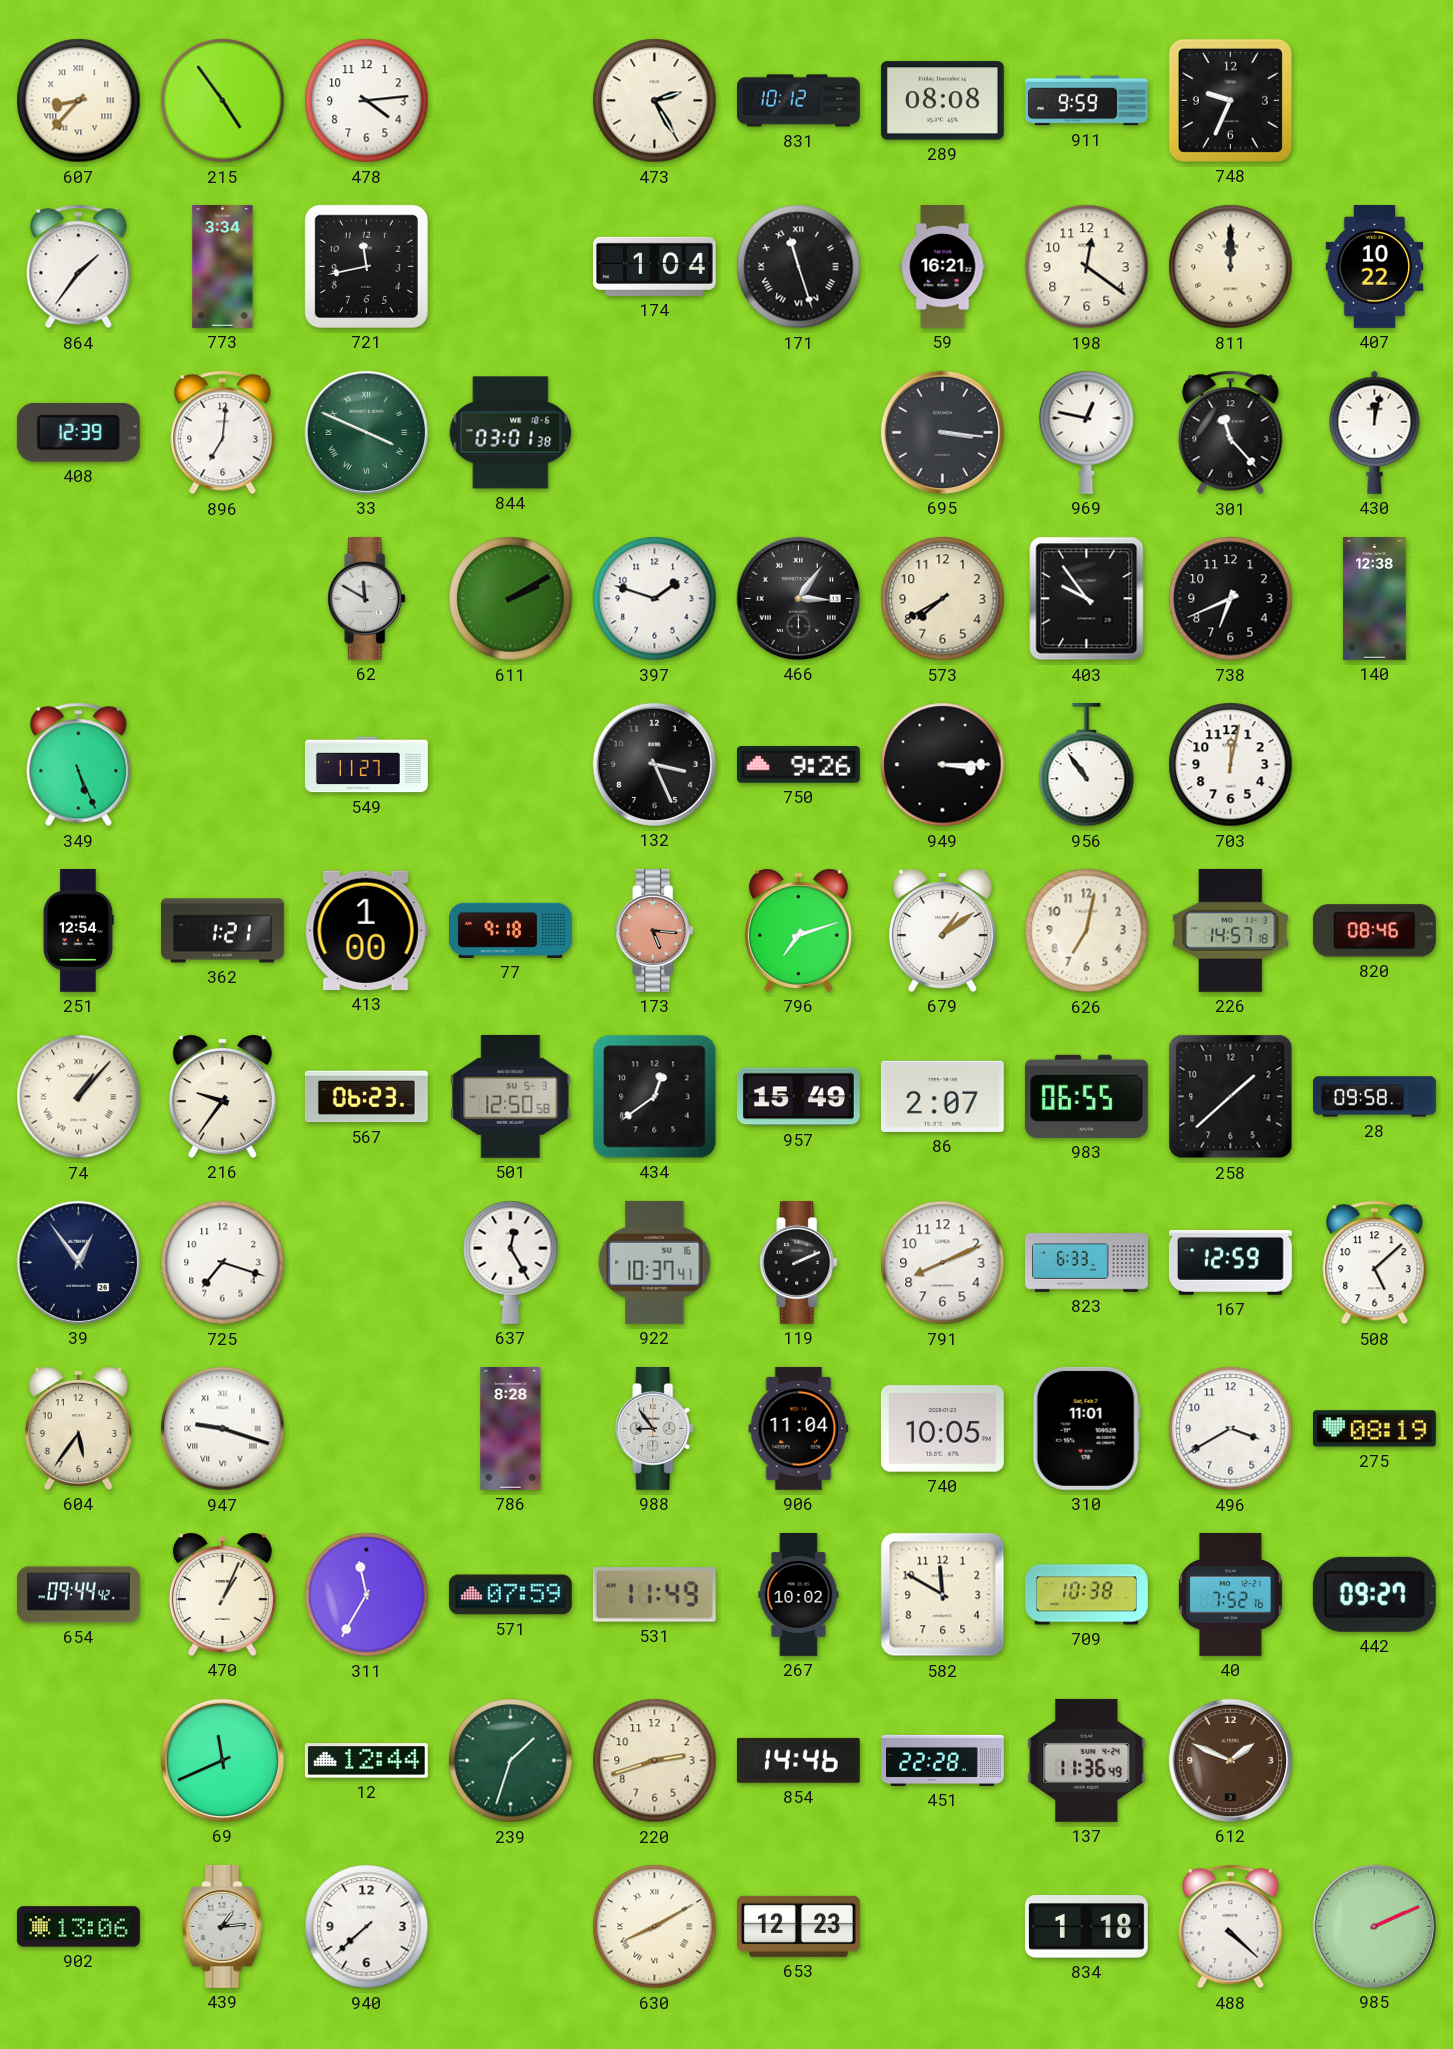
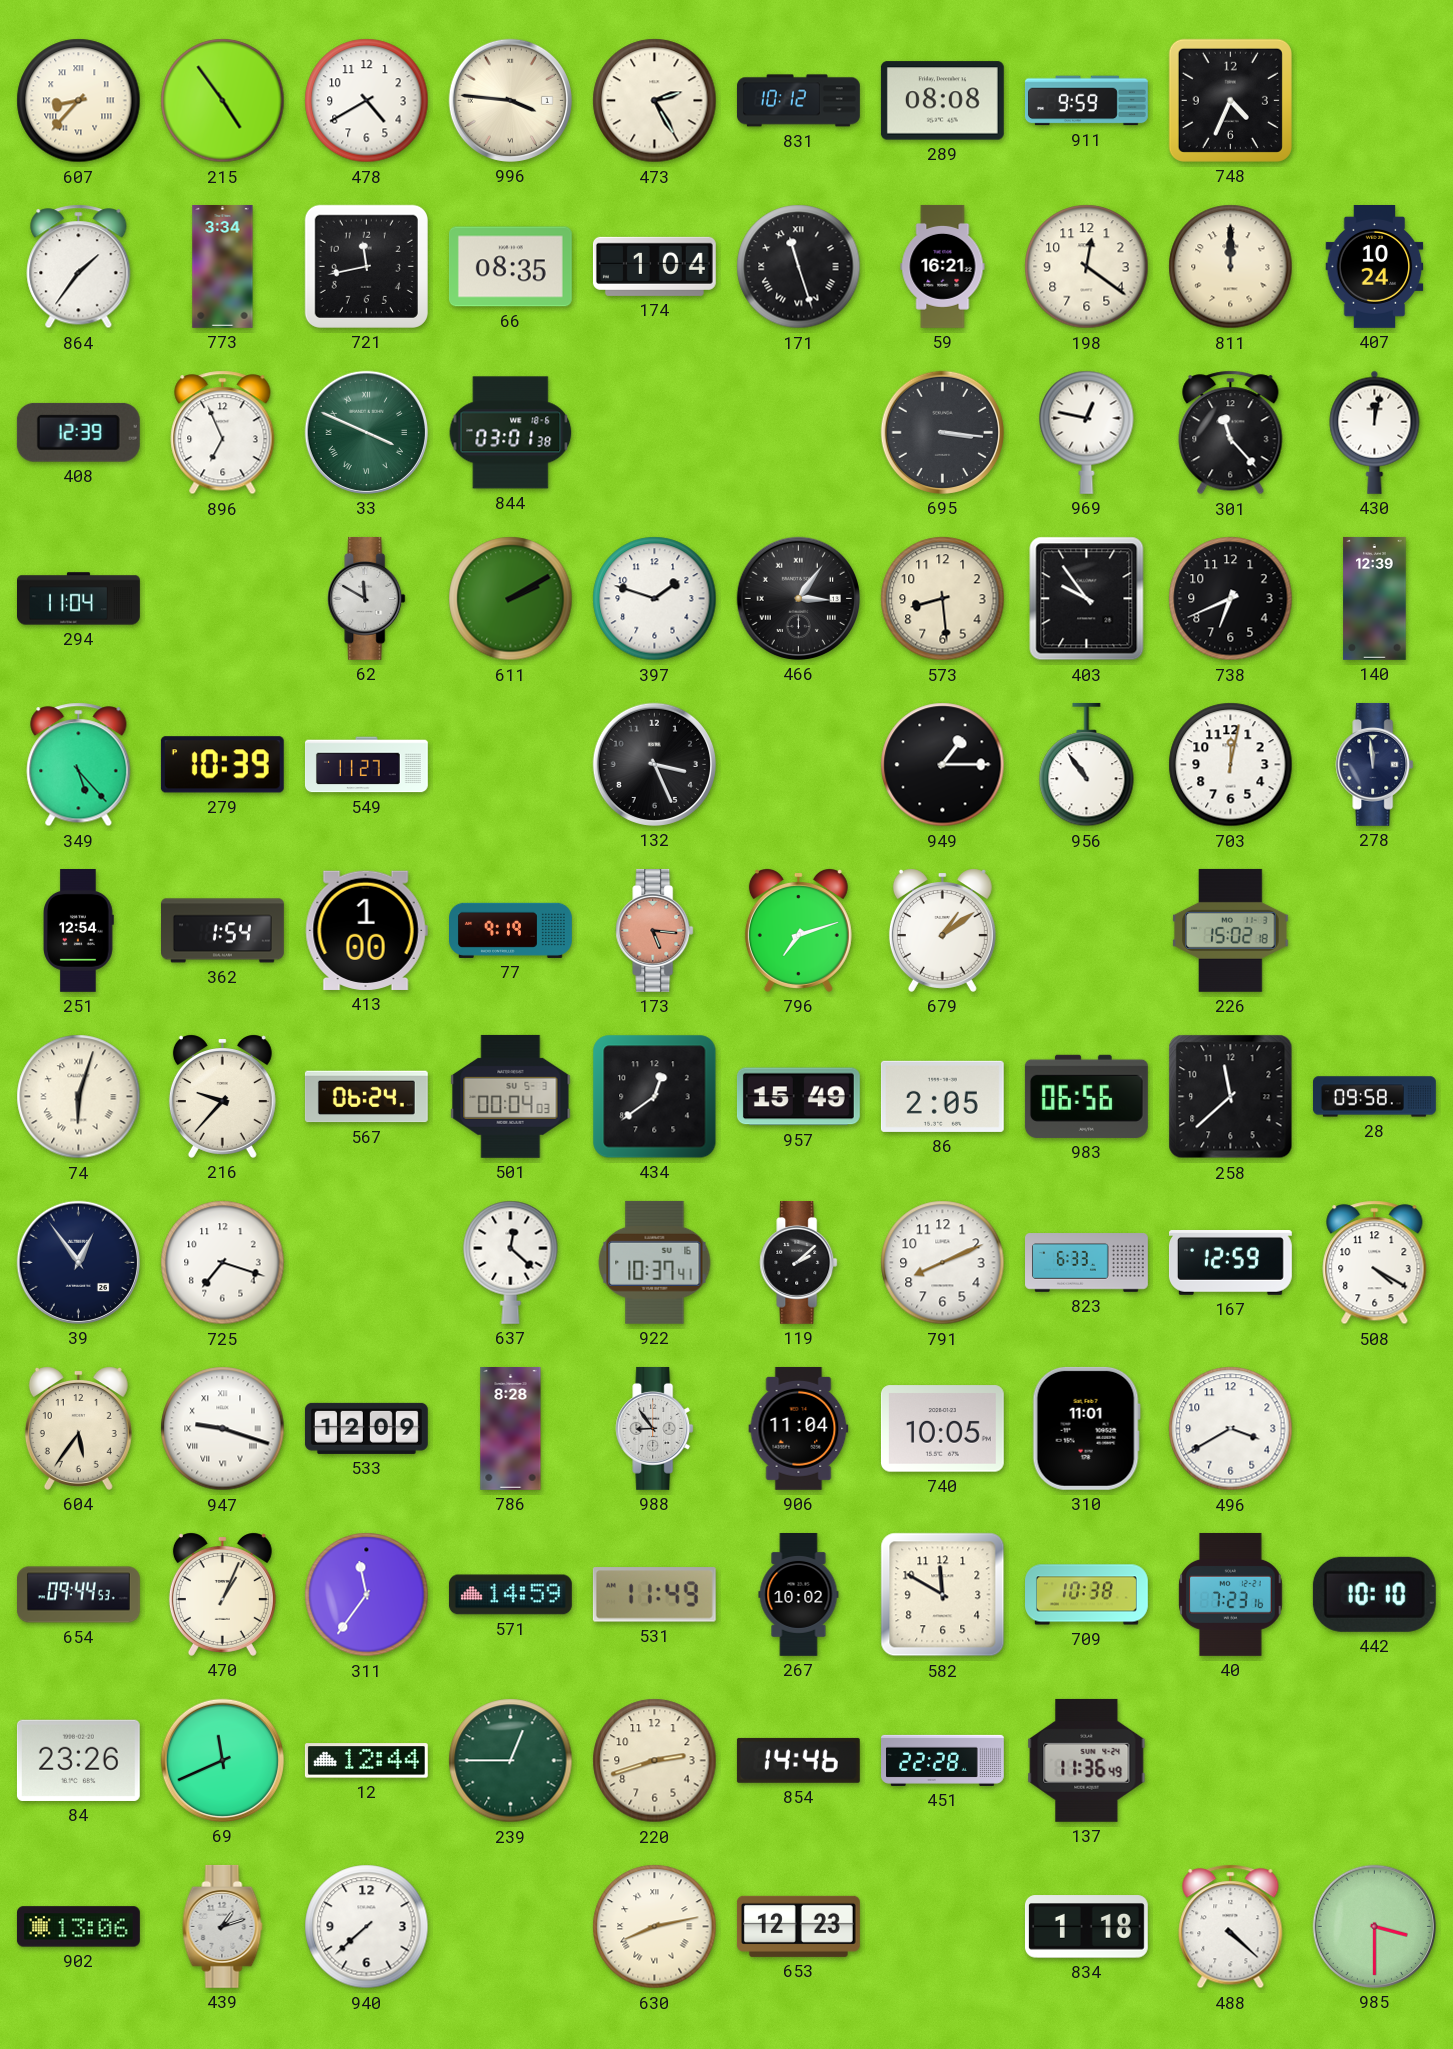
478: 4:14 -> 4:40 (367, 101)
996: none -> 3:46 (510, 100)
748: 9:34 -> 4:34 (1230, 100)
66: none -> 08:35 (510, 267)
407: 10:22 -> 10:24 (1375, 267)
896: 7:01 -> 6:56 (223, 433)
294: none -> 11:04 (79, 599)
573: 7:40 -> 8:29 (943, 599)
140: 12:38 -> 12:39 (1375, 598)
349: 5:26 -> 5:23 (79, 765)
279: none -> 10:39 (222, 765)
750: 9:26 -> none (798, 765)
949: 3:15 -> 1:15 (943, 765)
278: none -> 11:59 (1375, 764)
362: 1:21 -> 1:54 (223, 931)
77: 9:18 -> 9:19 (511, 930)
626: 7:02 -> none (1087, 931)
226: 14:57 -> 15:02 (1231, 930)
820: 08:46 -> none (1374, 931)
74: 1:07 -> 6:03 (79, 1097)
216: 9:36 -> 9:37 (222, 1096)
567: 06:23 -> 06:24 (366, 1097)
501: 12:50 -> 00:04 (511, 1096)
86: 2:07 -> 2:05 (942, 1096)
983: 06:55 -> 06:56 (1086, 1096)
258: 1:38 -> 11:38 (1231, 1097)
637: 12:25 -> 12:22 (511, 1262)
119: 2:11 -> 2:08 (799, 1262)
508: 5:08 -> 4:20 (1375, 1263)
533: none -> 12:09 (366, 1428)
275: 08:19 -> none (1374, 1429)
654: 09:44:42 -> 09:44:53 (79, 1595)
311: 11:35 -> 11:36 (367, 1595)
571: 07:59 -> 14:59 (510, 1595)
40: 7:52 -> 7:23 (1231, 1594)
442: 09:27 -> 10:10 (1374, 1594)
84: none -> 23:26 (78, 1760)
239: 1:33 -> 12:45 (511, 1761)
612: 1:49 -> none (1230, 1760)
439: 1:14 -> 1:12 (223, 1926)
630: 8:10 -> 8:13 (655, 1927)
985: 2:11 -> 3:30 (1374, 1926)
